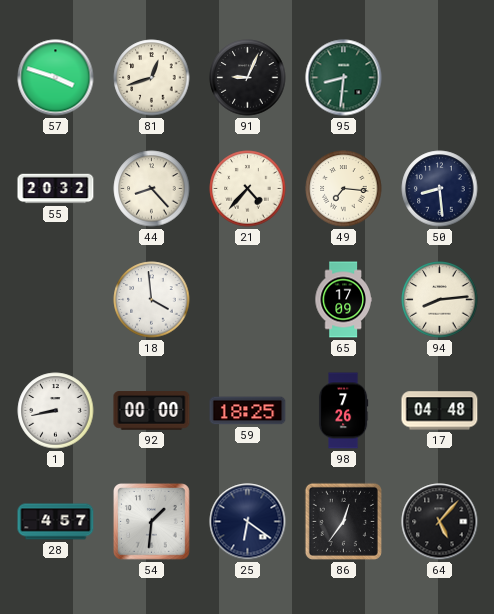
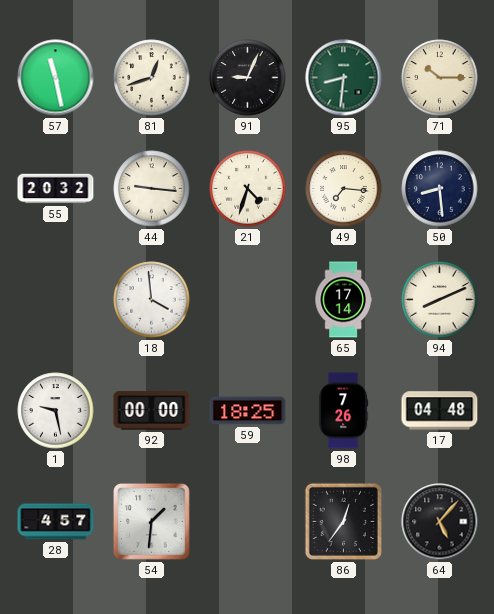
57: 3:48 -> 11:28 (56, 78)
71: none -> 10:15 (440, 78)
44: 8:23 -> 9:16 (152, 189)
21: 4:37 -> 4:33 (248, 189)
65: 17:09 -> 17:14 (343, 300)
94: 8:14 -> 8:11 (440, 300)
1: 8:43 -> 9:28 (56, 411)
25: 6:21 -> none (248, 522)
